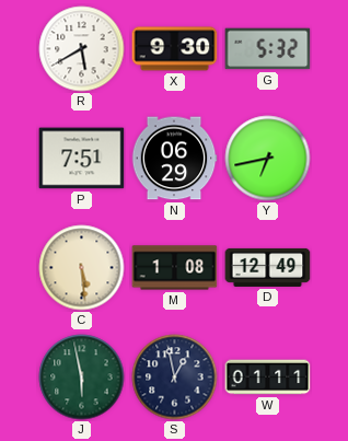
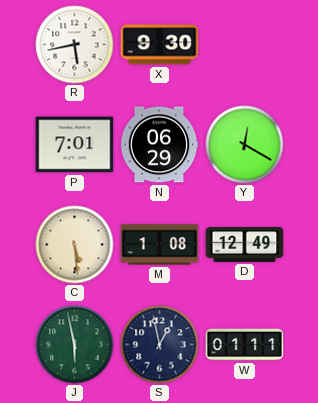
R: 5:40 -> 5:43 (75, 45)
G: 5:32 -> none (268, 49)
P: 7:51 -> 7:01 (75, 145)
Y: 6:43 -> 12:20 (245, 145)
